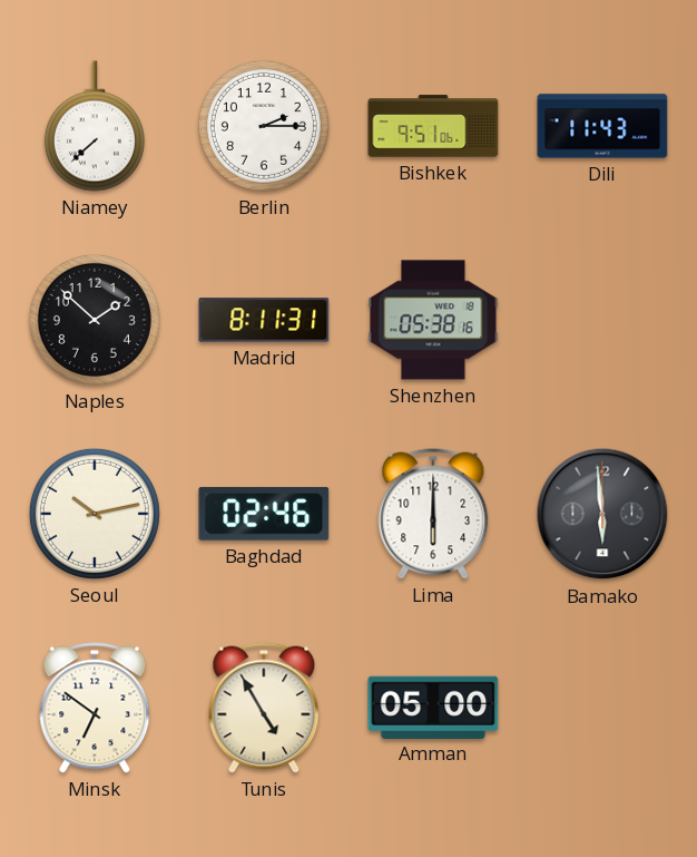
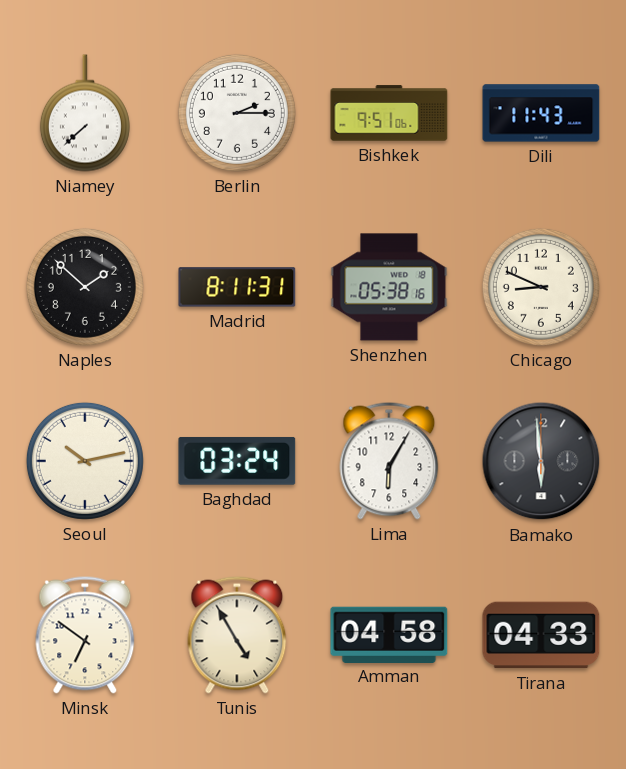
Chicago: none -> 8:49 (541, 287)
Baghdad: 02:46 -> 03:24 (237, 461)
Lima: 6:00 -> 6:05 (389, 461)
Amman: 05:00 -> 04:58 (389, 634)
Tirana: none -> 04:33 (541, 635)
